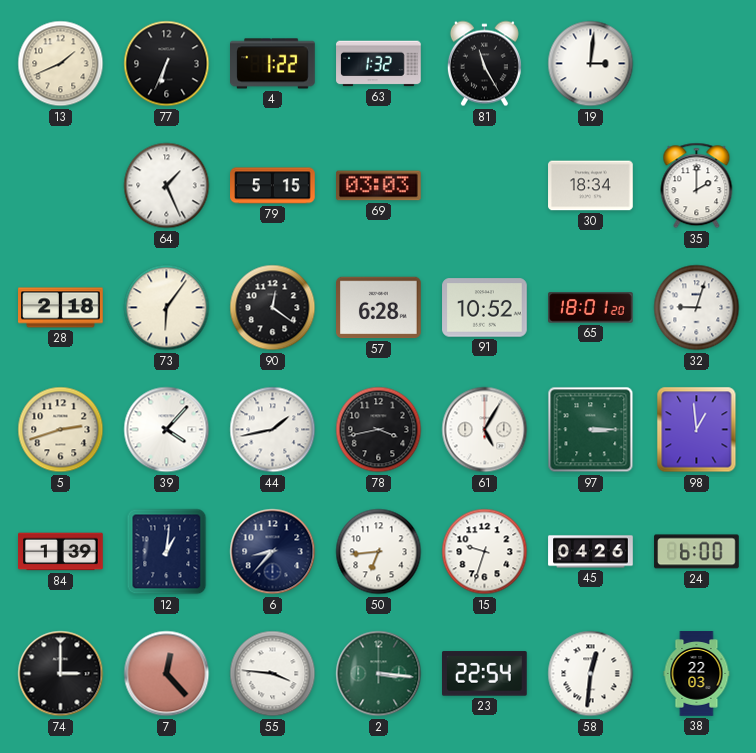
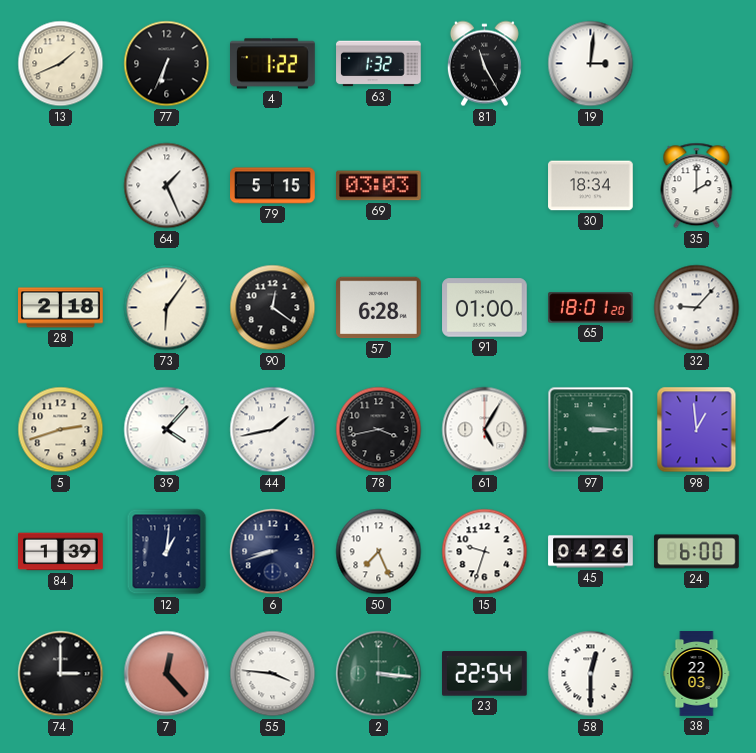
91: 10:52 -> 01:00 (485, 308)
32: 9:03 -> 9:07 (697, 308)
6: 8:37 -> 8:42 (273, 552)
50: 6:44 -> 7:26 (379, 552)
58: 12:31 -> 12:30 (591, 674)
